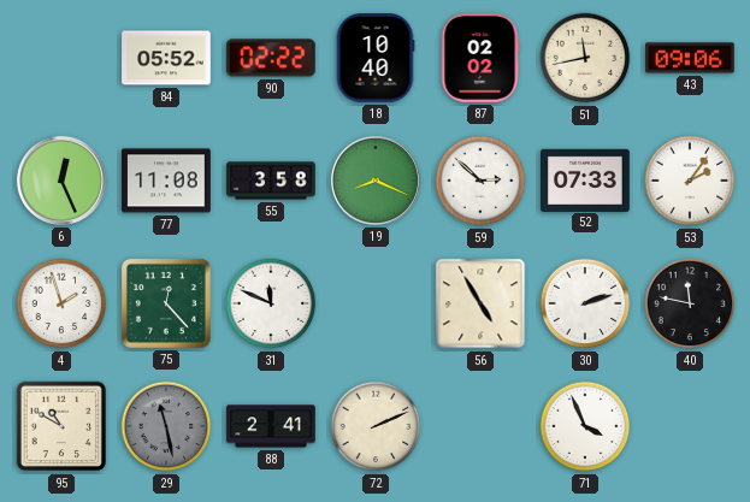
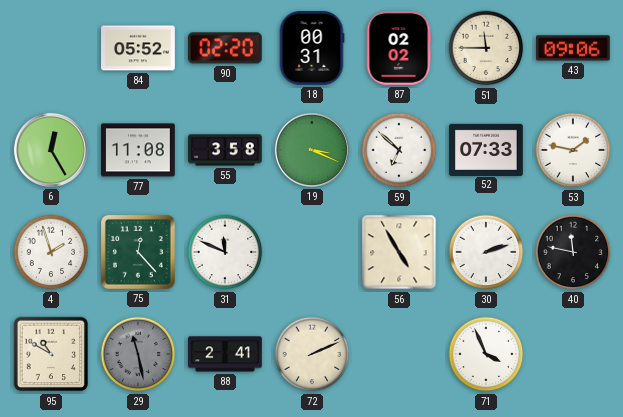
90: 02:22 -> 02:20 (225, 48)
18: 10:40 -> 00:31 (312, 48)
51: 11:43 -> 11:45 (486, 48)
6: 12:26 -> 12:25 (51, 150)
19: 8:19 -> 3:19 (312, 150)
59: 2:52 -> 6:52 (399, 150)
53: 2:06 -> 1:47 (573, 150)
